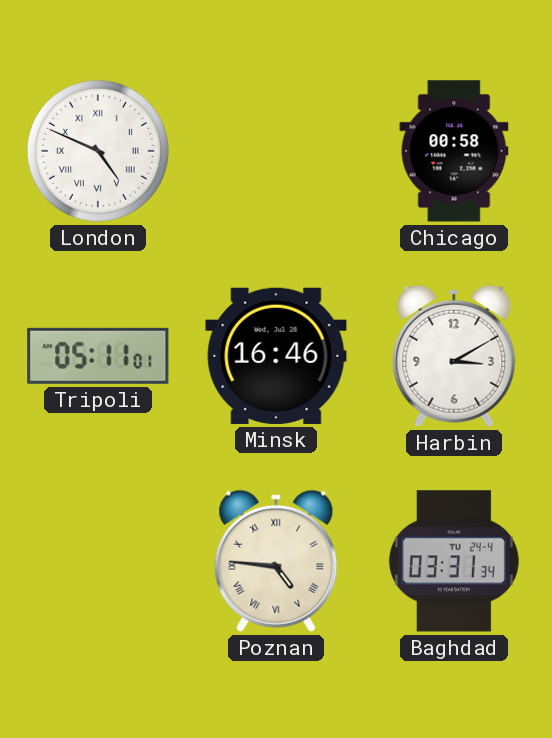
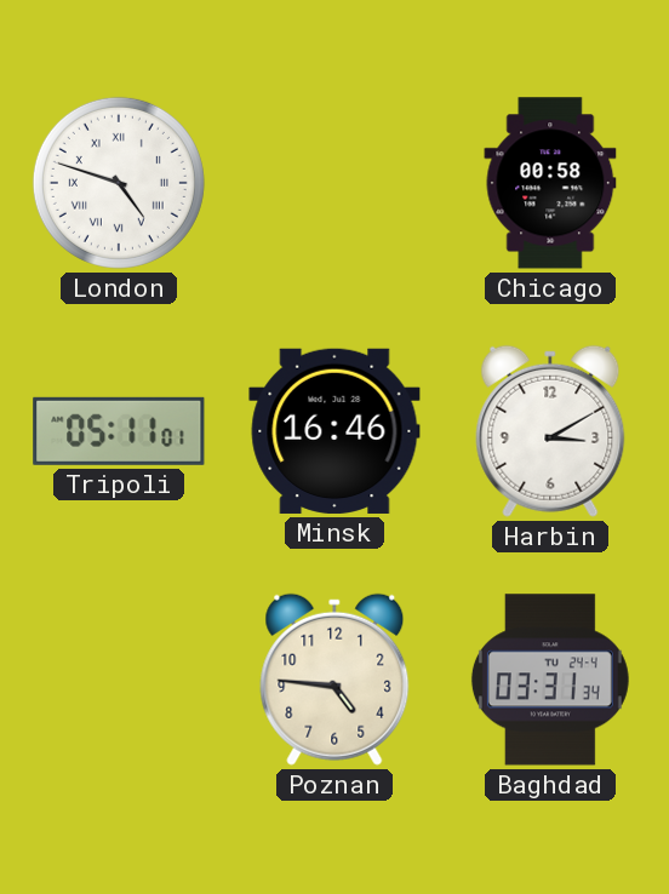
London: 4:49 -> 4:48 (119, 183)
Poznan numerals: Roman -> Arabic (334, 680)
